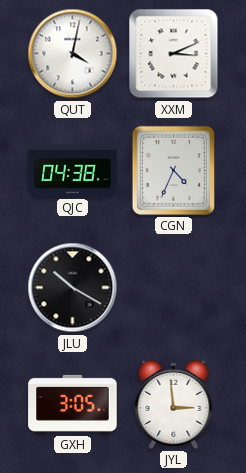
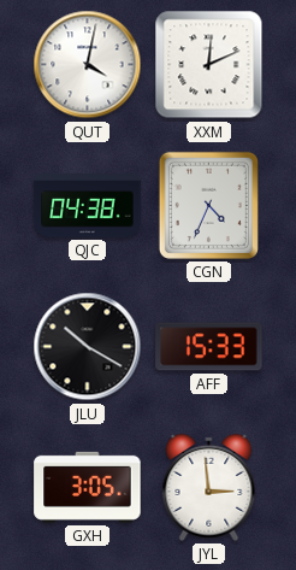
XXM: 3:11 -> 12:11 (209, 65)
AFF: none -> 15:33 (209, 347)
